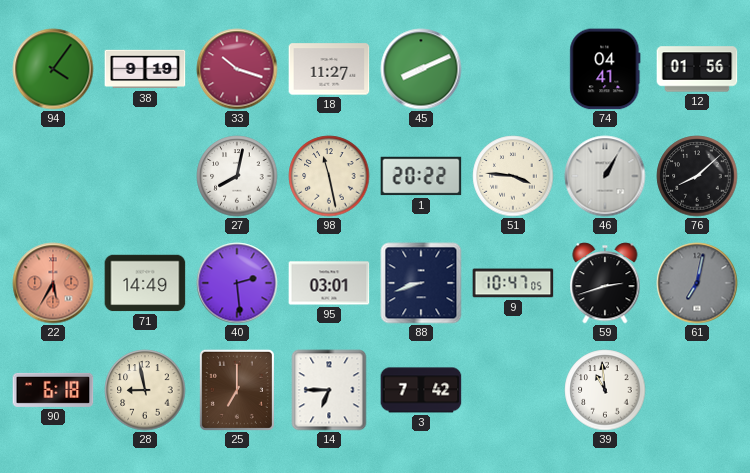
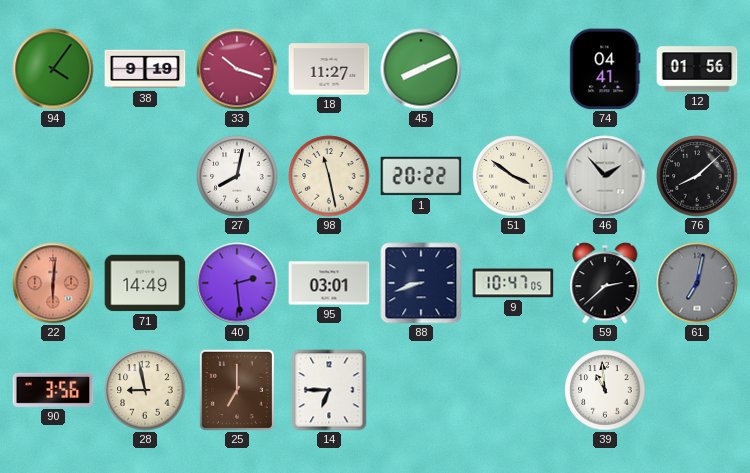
51: 3:46 -> 3:51 (513, 176)
46: 1:05 -> 1:53 (605, 176)
22: 5:35 -> 6:01 (53, 283)
59: 2:42 -> 2:38 (605, 283)
90: 6:18 -> 3:56 (53, 390)
3: 7:42 -> none (421, 390)
